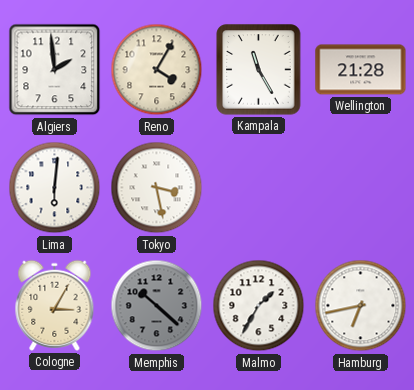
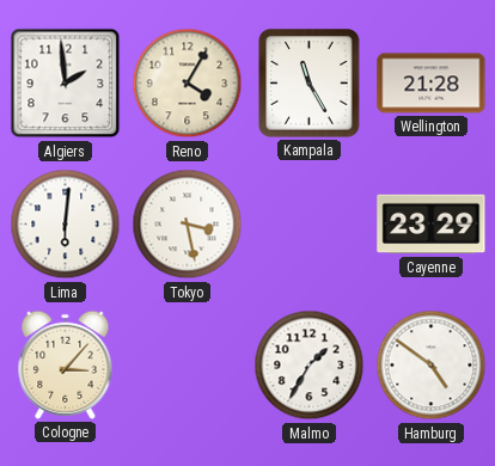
Cayenne: none -> 23:29 (432, 225)
Cologne: 3:05 -> 3:07 (66, 364)
Memphis: 10:22 -> none (157, 306)
Hamburg: 6:43 -> 4:51 (432, 366)
